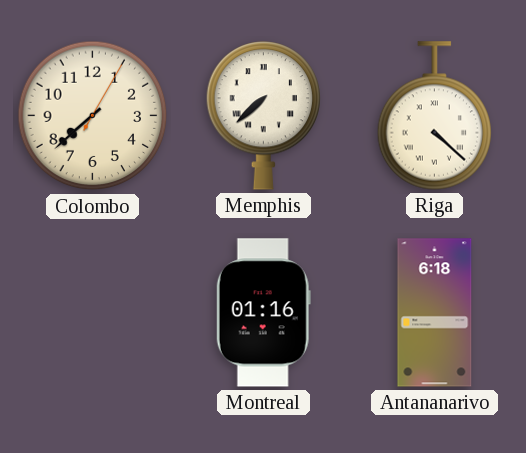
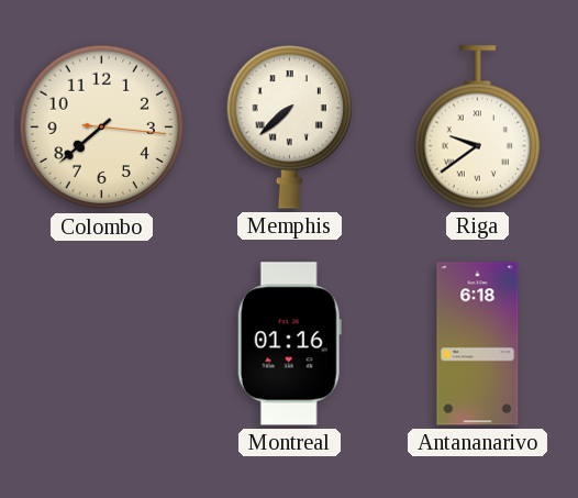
Colombo: 7:38:05 -> 7:38:16 (102, 128)
Riga: 4:22 -> 9:39 (478, 128)
